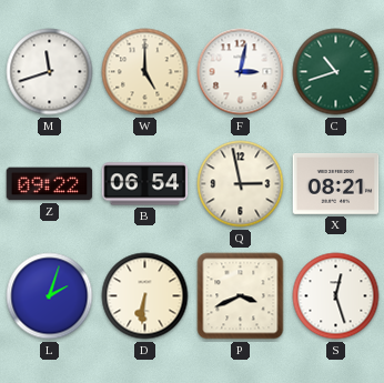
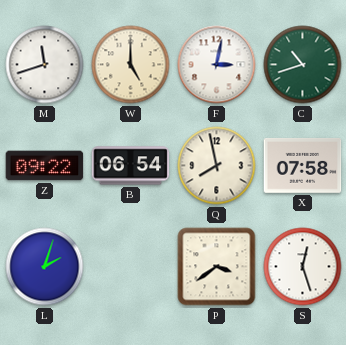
Q: 2:58 -> 7:58 (217, 166)
X: 08:21 -> 07:58 (303, 166)
D: 6:31 -> none (145, 296)
P: 3:41 -> 3:39 (217, 267)
